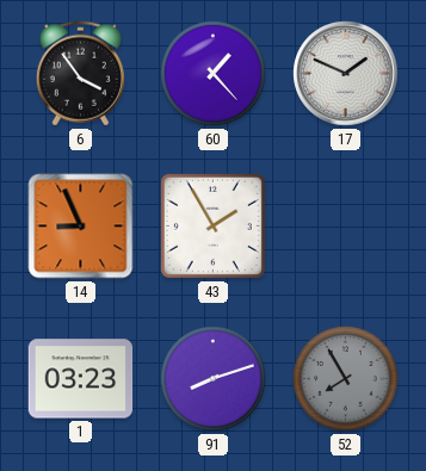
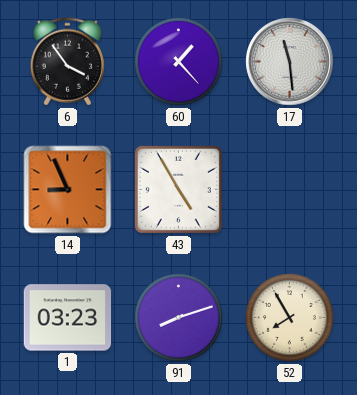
17: 1:49 -> 11:29 (290, 62)
43: 1:55 -> 4:55 (178, 189)
52 dial: grey -> cream (290, 318)
